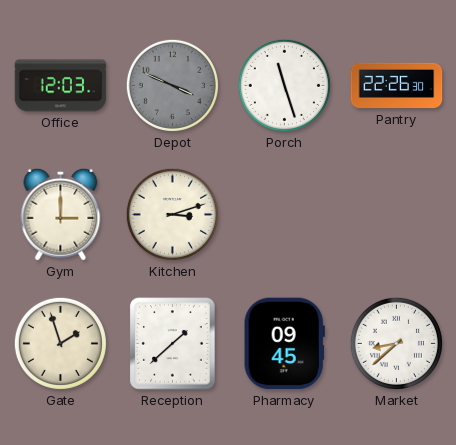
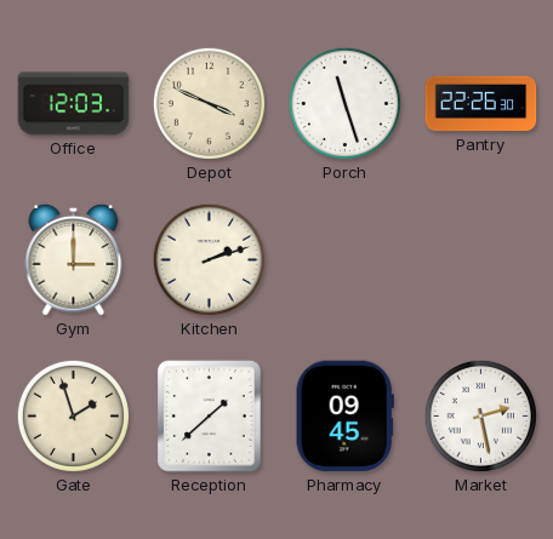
Depot dial: grey -> cream (209, 103)
Kitchen: 3:12 -> 2:12 (209, 259)
Market: 8:38 -> 2:28 (480, 415)
